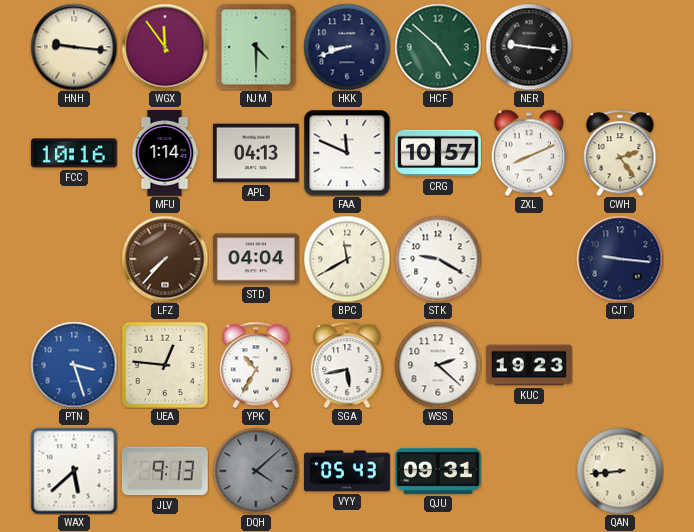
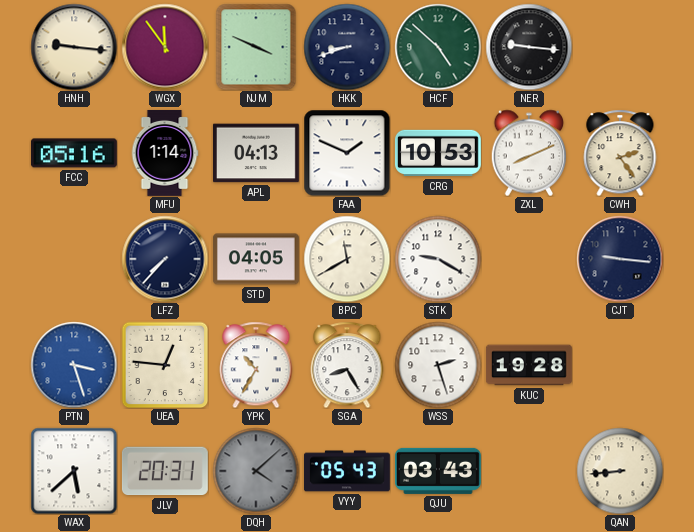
NJM: 4:30 -> 3:49 (256, 47)
FCC: 10:16 -> 05:16 (74, 153)
FAA: 11:49 -> 1:49 (347, 153)
CRG: 10:57 -> 10:53 (438, 153)
LFZ dial: brown -> navy (165, 259)
STD: 04:04 -> 04:05 (256, 259)
SGA: 5:43 -> 8:25 (347, 365)
WSS: 2:22 -> 2:27 (438, 365)
KUC: 19:23 -> 19:28 (529, 365)
JLV: 9:13 -> 20:31 (165, 471)
QJU: 09:31 -> 03:43 (438, 471)
